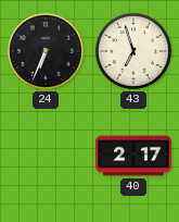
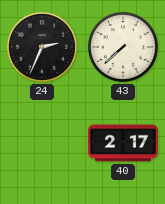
24: 6:34 -> 2:34 (42, 47)
43: 6:57 -> 7:38 (123, 47)
